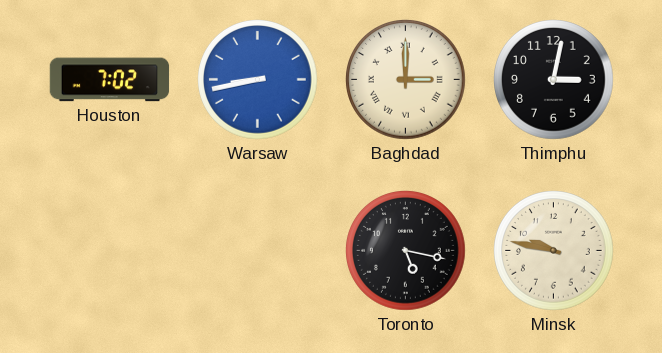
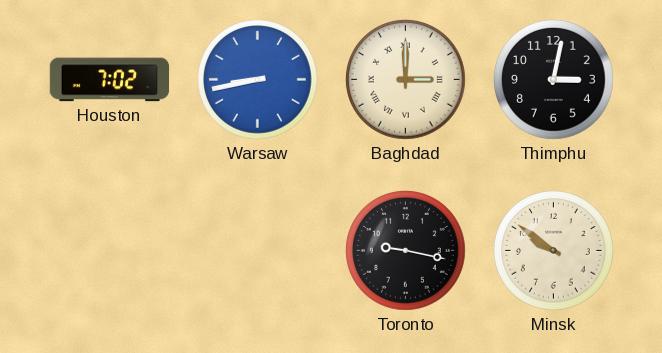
Toronto: 5:17 -> 9:17 (406, 251)
Minsk: 9:47 -> 9:51 (554, 251)
